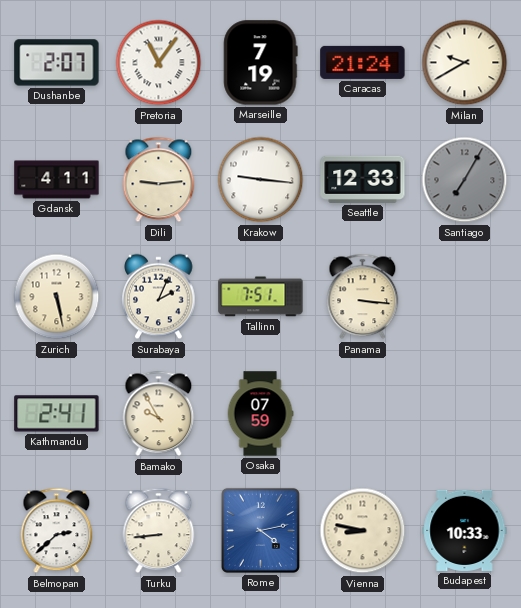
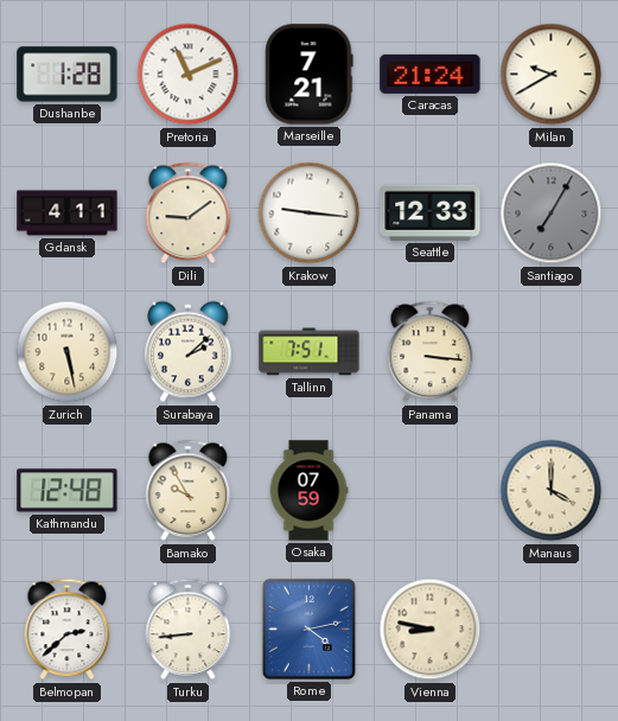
Dushanbe: 2:07 -> 1:28 (68, 75)
Pretoria: 11:06 -> 11:11 (189, 75)
Marseille: 7:19 -> 7:21 (310, 75)
Dili: 9:14 -> 9:09 (189, 213)
Surabaya: 2:04 -> 2:08 (189, 352)
Kathmandu: 2:41 -> 12:48 (68, 491)
Manaus: none -> 4:00 (552, 491)
Budapest: 10:33 -> none (465, 530)
